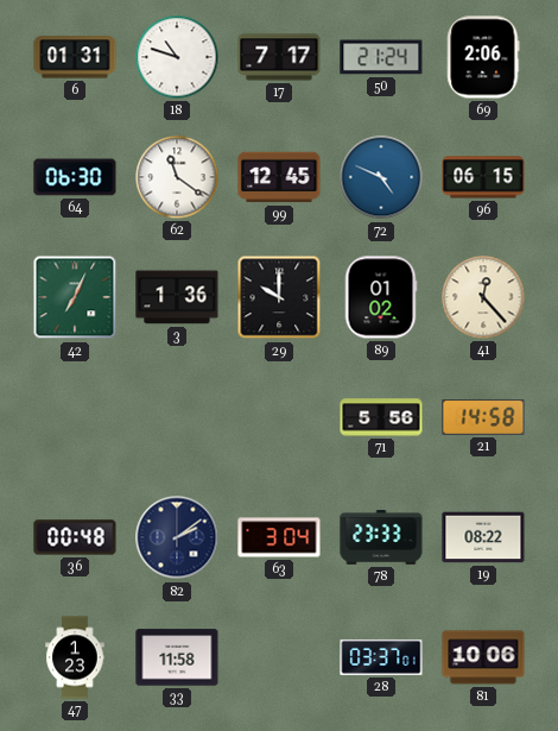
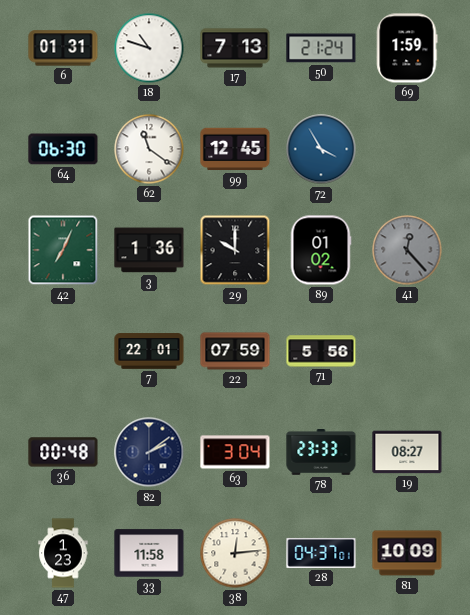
17: 7:17 -> 7:13 (235, 48)
69: 2:06 -> 1:59 (407, 48)
72: 4:49 -> 3:55 (321, 149)
96: 06:15 -> none (483, 177)
41 dial: cream -> grey (407, 250)
7: none -> 22:01 (149, 351)
22: none -> 07:59 (235, 351)
21: 14:58 -> none (483, 417)
19: 08:22 -> 08:27 (407, 452)
38: none -> 12:14 (235, 553)
28: 03:37 -> 04:37 (321, 553)
81: 10:06 -> 10:09 (407, 553)
